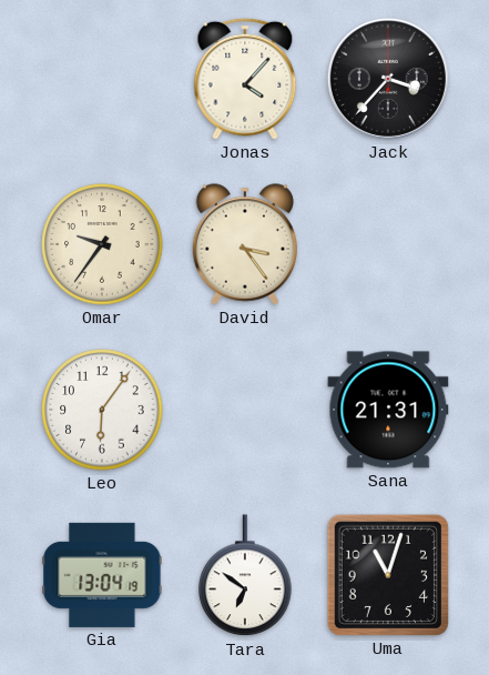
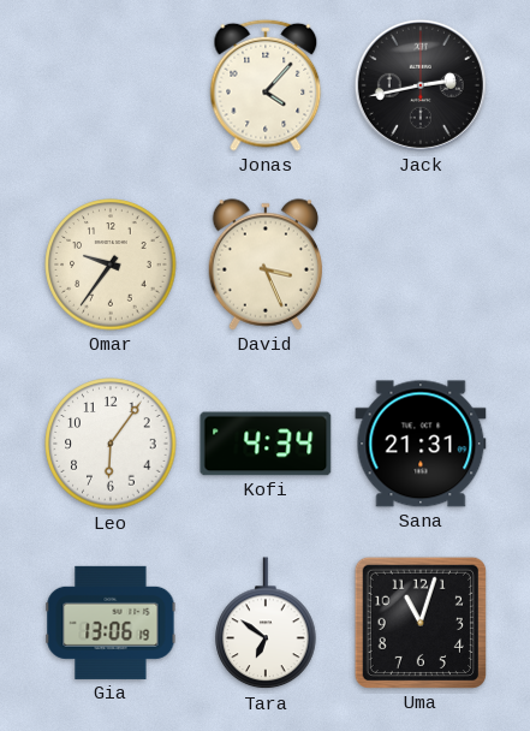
Jack: 3:37 -> 2:43 (421, 85)
David: 3:24 -> 3:26 (264, 265)
Kofi: none -> 4:34 (266, 444)
Gia: 13:04 -> 13:06 (111, 623)
